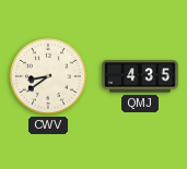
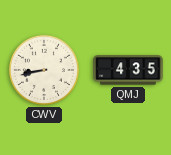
CWV: 8:39 -> 8:43 (44, 70)
